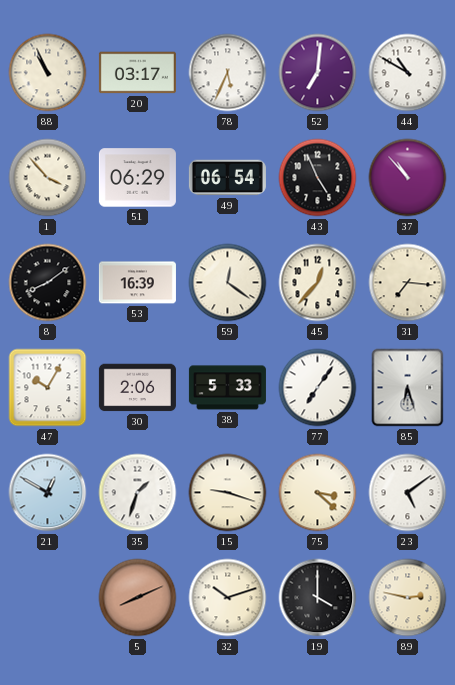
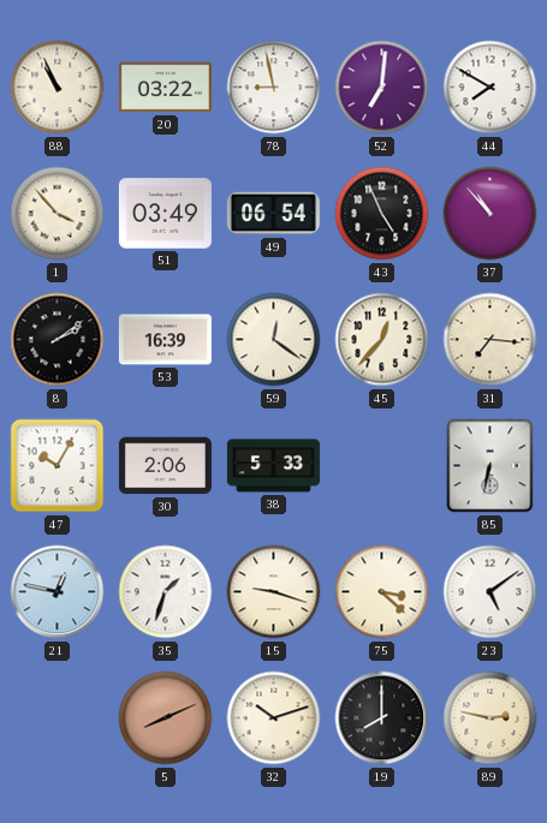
20: 03:17 -> 03:22 (165, 88)
78: 5:34 -> 8:58 (274, 88)
44: 10:50 -> 7:50 (490, 88)
51: 06:29 -> 03:49 (165, 214)
8: 8:09 -> 2:09 (58, 340)
77: 7:06 -> none (318, 388)
85: 6:27 -> 6:32 (490, 466)
21: 12:50 -> 12:47 (58, 592)
19: 4:00 -> 8:00 (382, 718)
